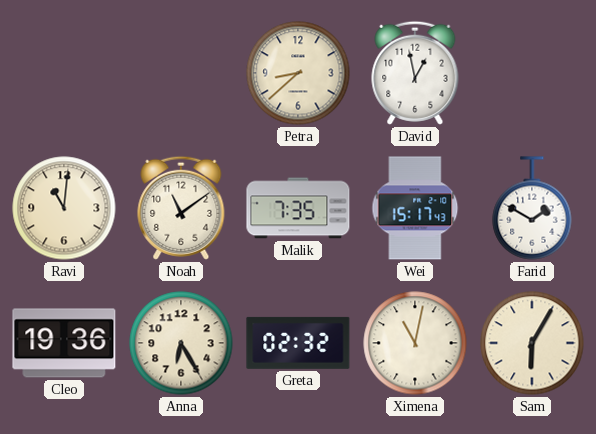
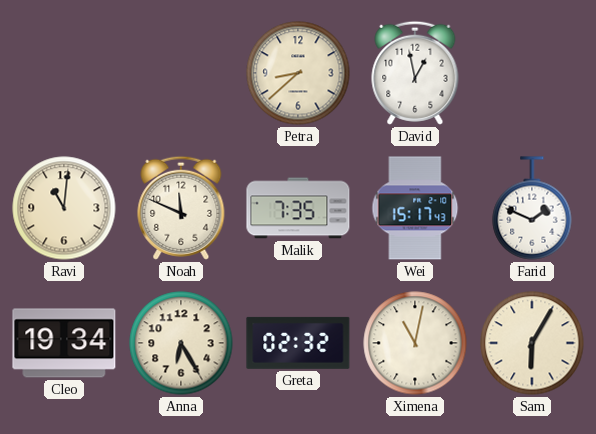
Noah: 11:09 -> 11:49 (181, 208)
Farid: 1:50 -> 1:49 (532, 208)
Cleo: 19:36 -> 19:34 (64, 343)
